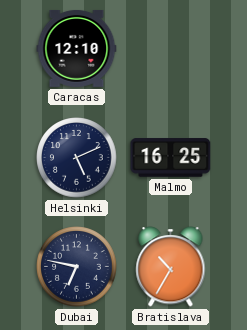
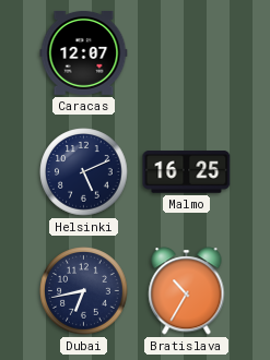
Caracas: 12:10 -> 12:07 (84, 52)
Dubai: 6:47 -> 6:43 (84, 291)
